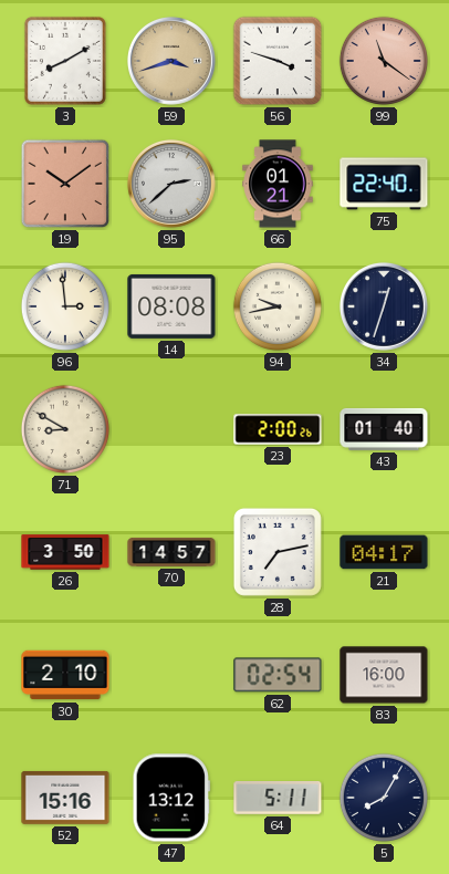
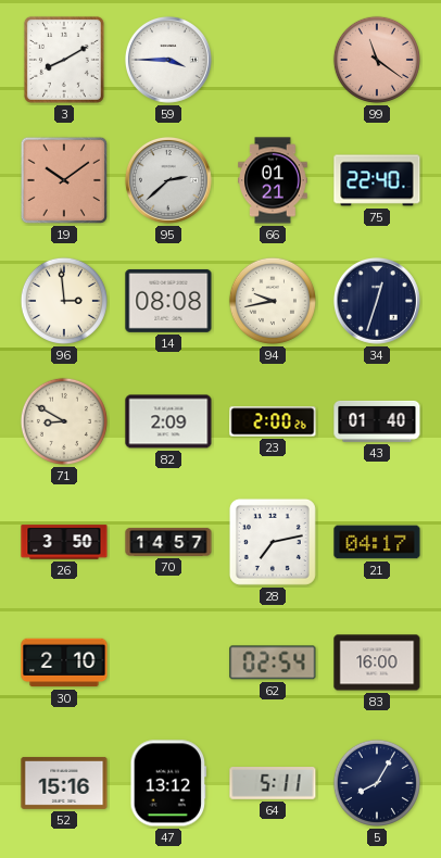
59: 3:42 -> 3:45 (168, 60)
59 dial: champagne -> white (168, 60)
56: 3:48 -> none (278, 61)
82: none -> 2:09 (168, 421)
